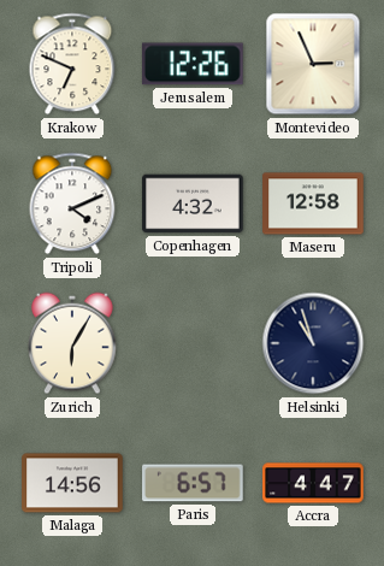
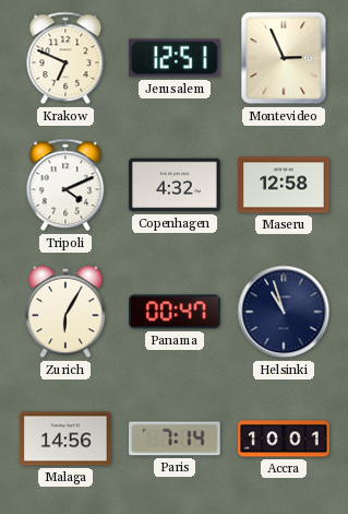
Jerusalem: 12:26 -> 12:51 (175, 58)
Panama: none -> 00:47 (176, 312)
Paris: 6:57 -> 7:14 (175, 439)
Accra: 4:47 -> 10:01 (284, 439)
